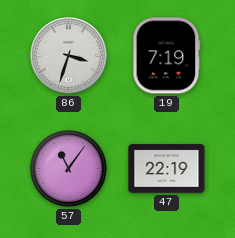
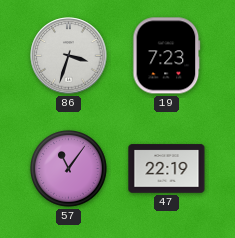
19: 7:19 -> 7:23 (167, 56)
